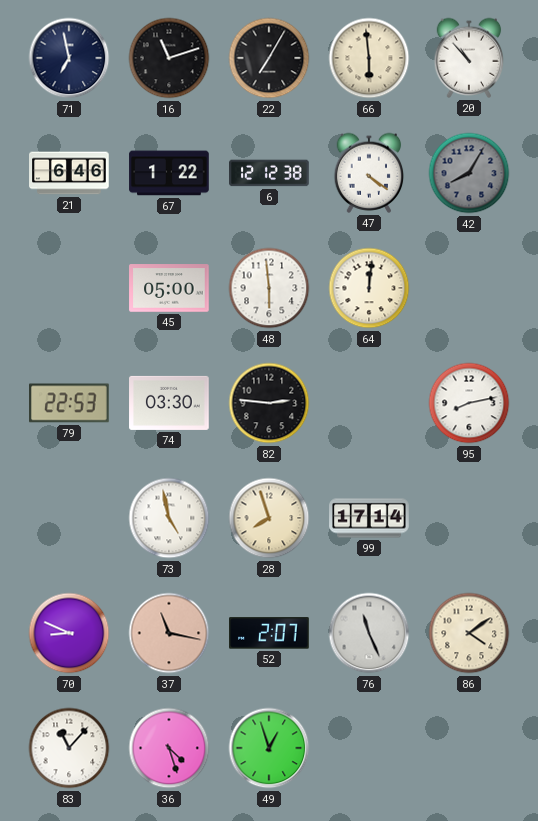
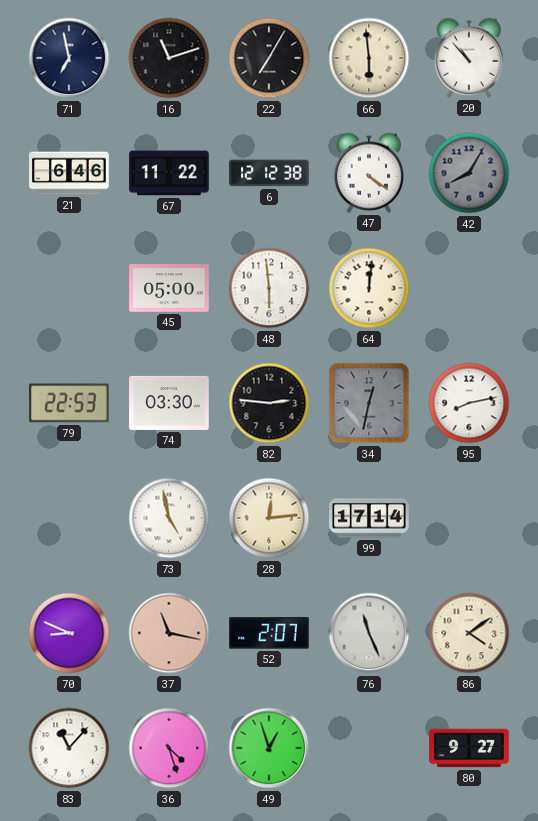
67: 1:22 -> 11:22 (169, 173)
34: none -> 12:32 (369, 403)
28: 7:57 -> 12:14 (269, 518)
80: none -> 9:27 (469, 748)
